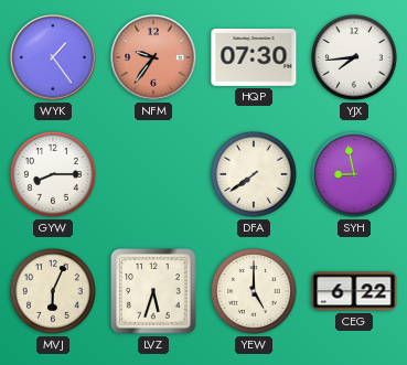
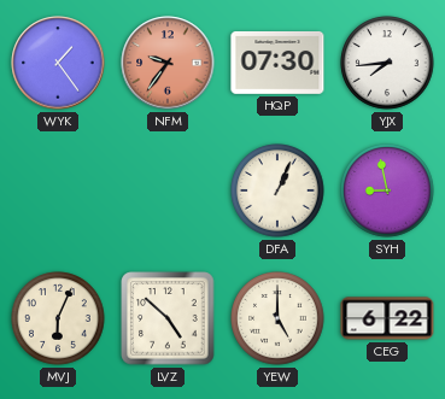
GYW: 8:15 -> none (53, 174)
DFA: 7:39 -> 1:04 (277, 190)
LVZ: 5:33 -> 4:52 (168, 318)
